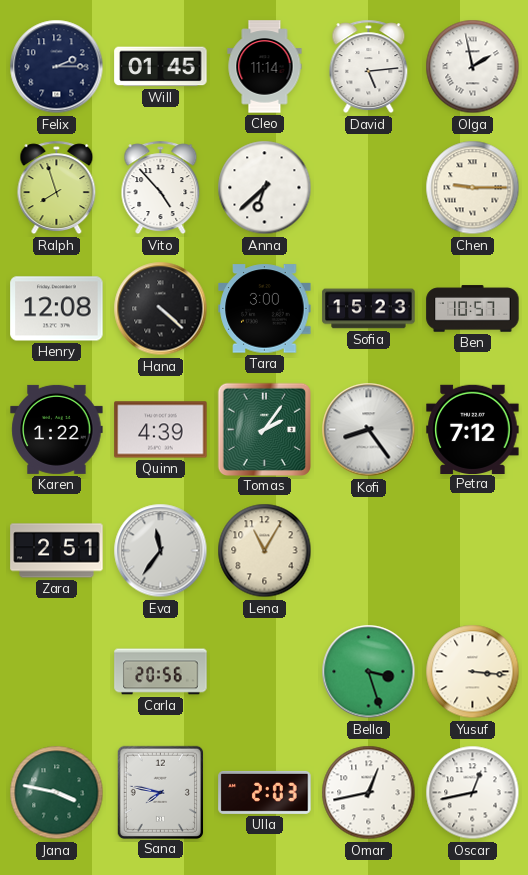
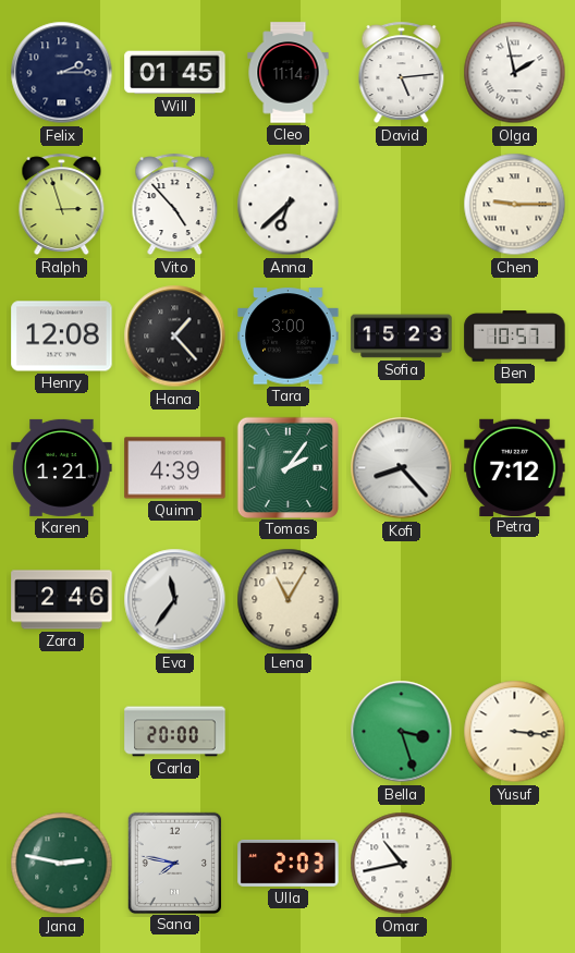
Ralph: 7:57 -> 2:57 (62, 205)
Hana: 4:22 -> 1:23 (175, 337)
Karen: 1:22 -> 1:21 (62, 467)
Kofi: 8:24 -> 8:23 (402, 468)
Zara: 2:51 -> 2:46 (62, 600)
Carla: 20:56 -> 20:00 (175, 732)
Jana: 3:47 -> 2:47 (62, 864)
Omar: 12:43 -> 10:43 (402, 864)
Oscar: 12:43 -> none (473, 793)
